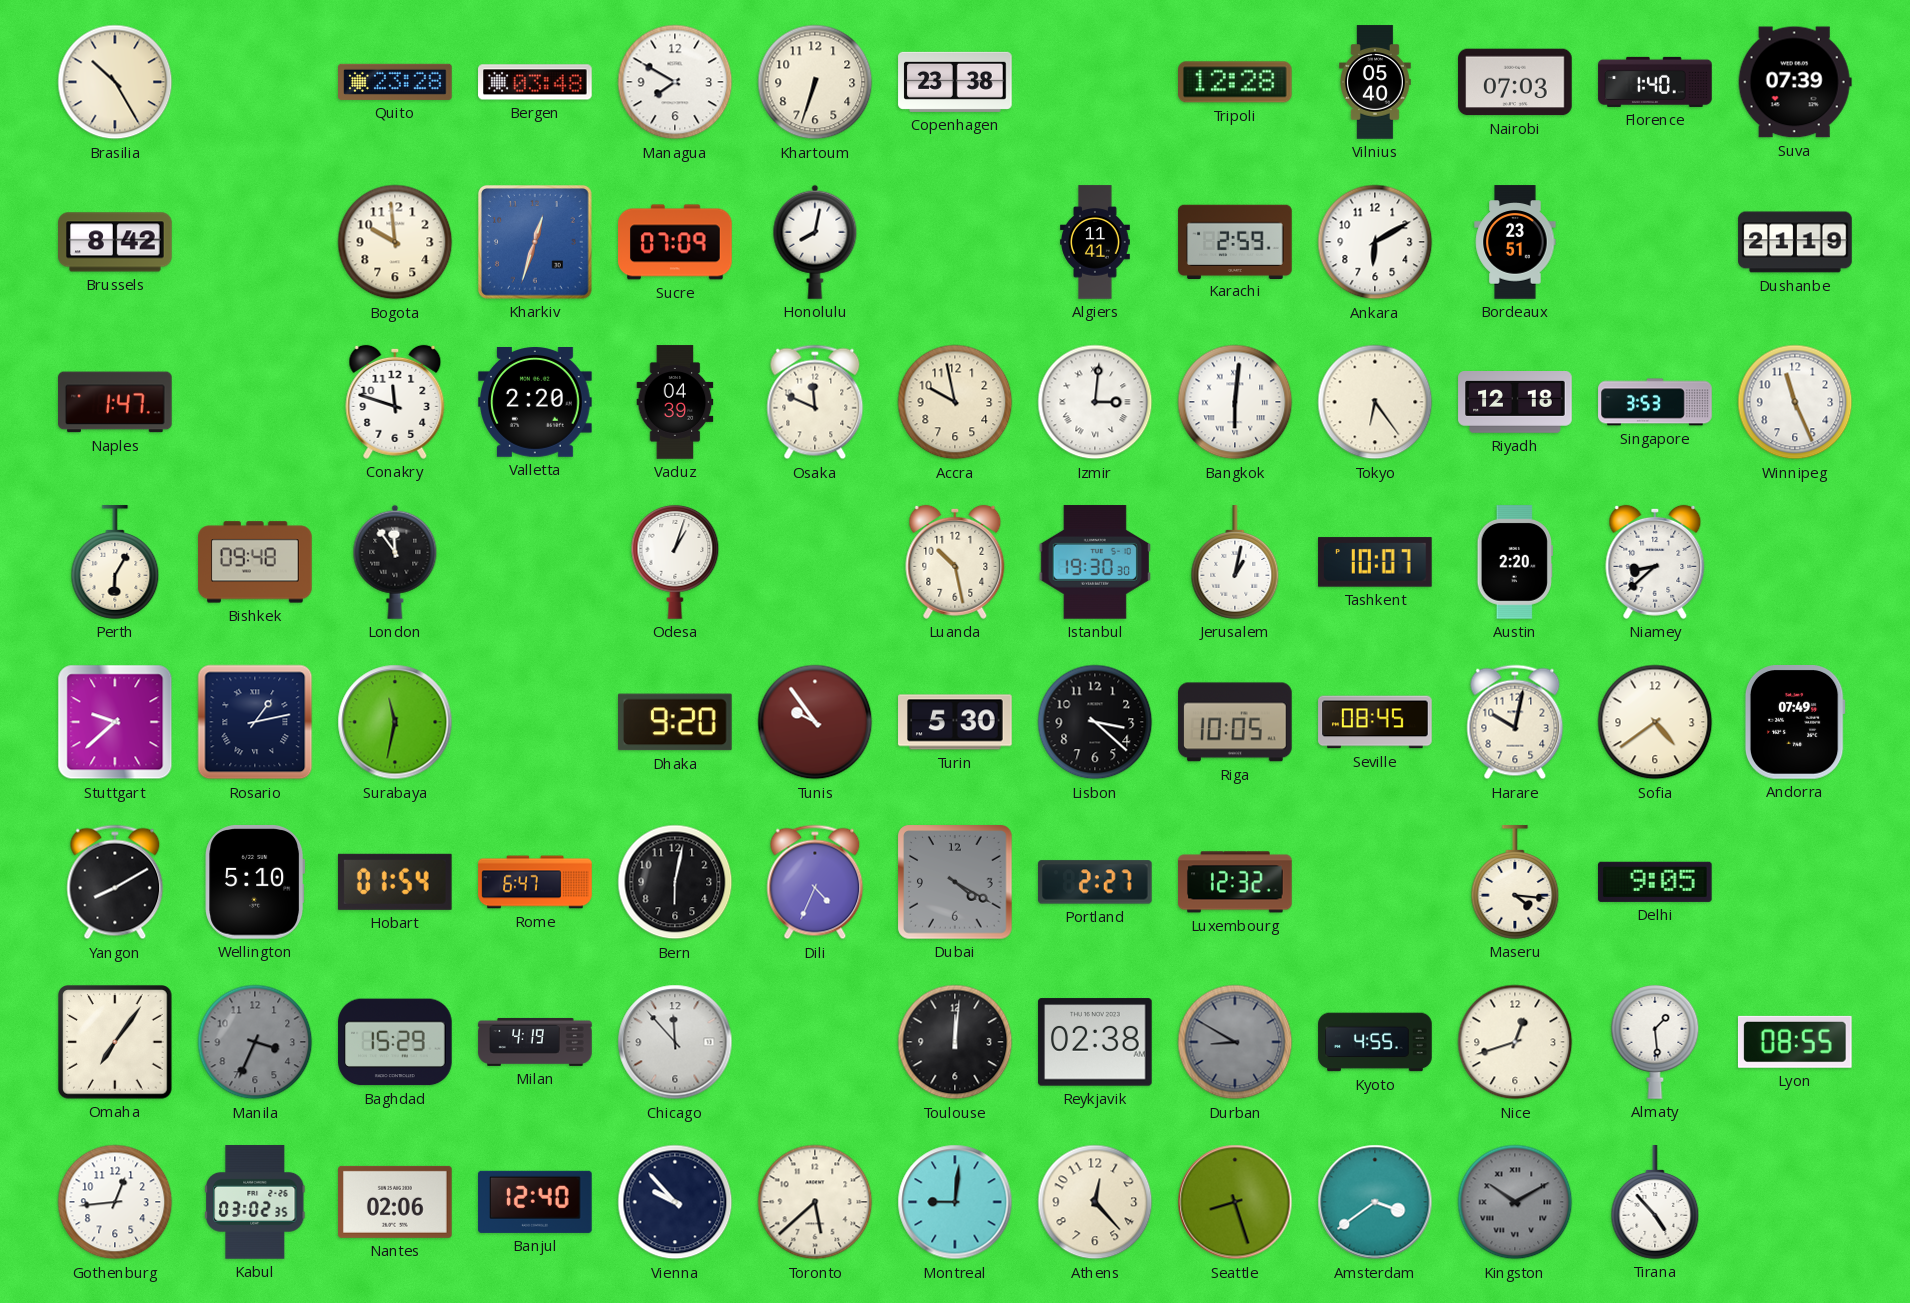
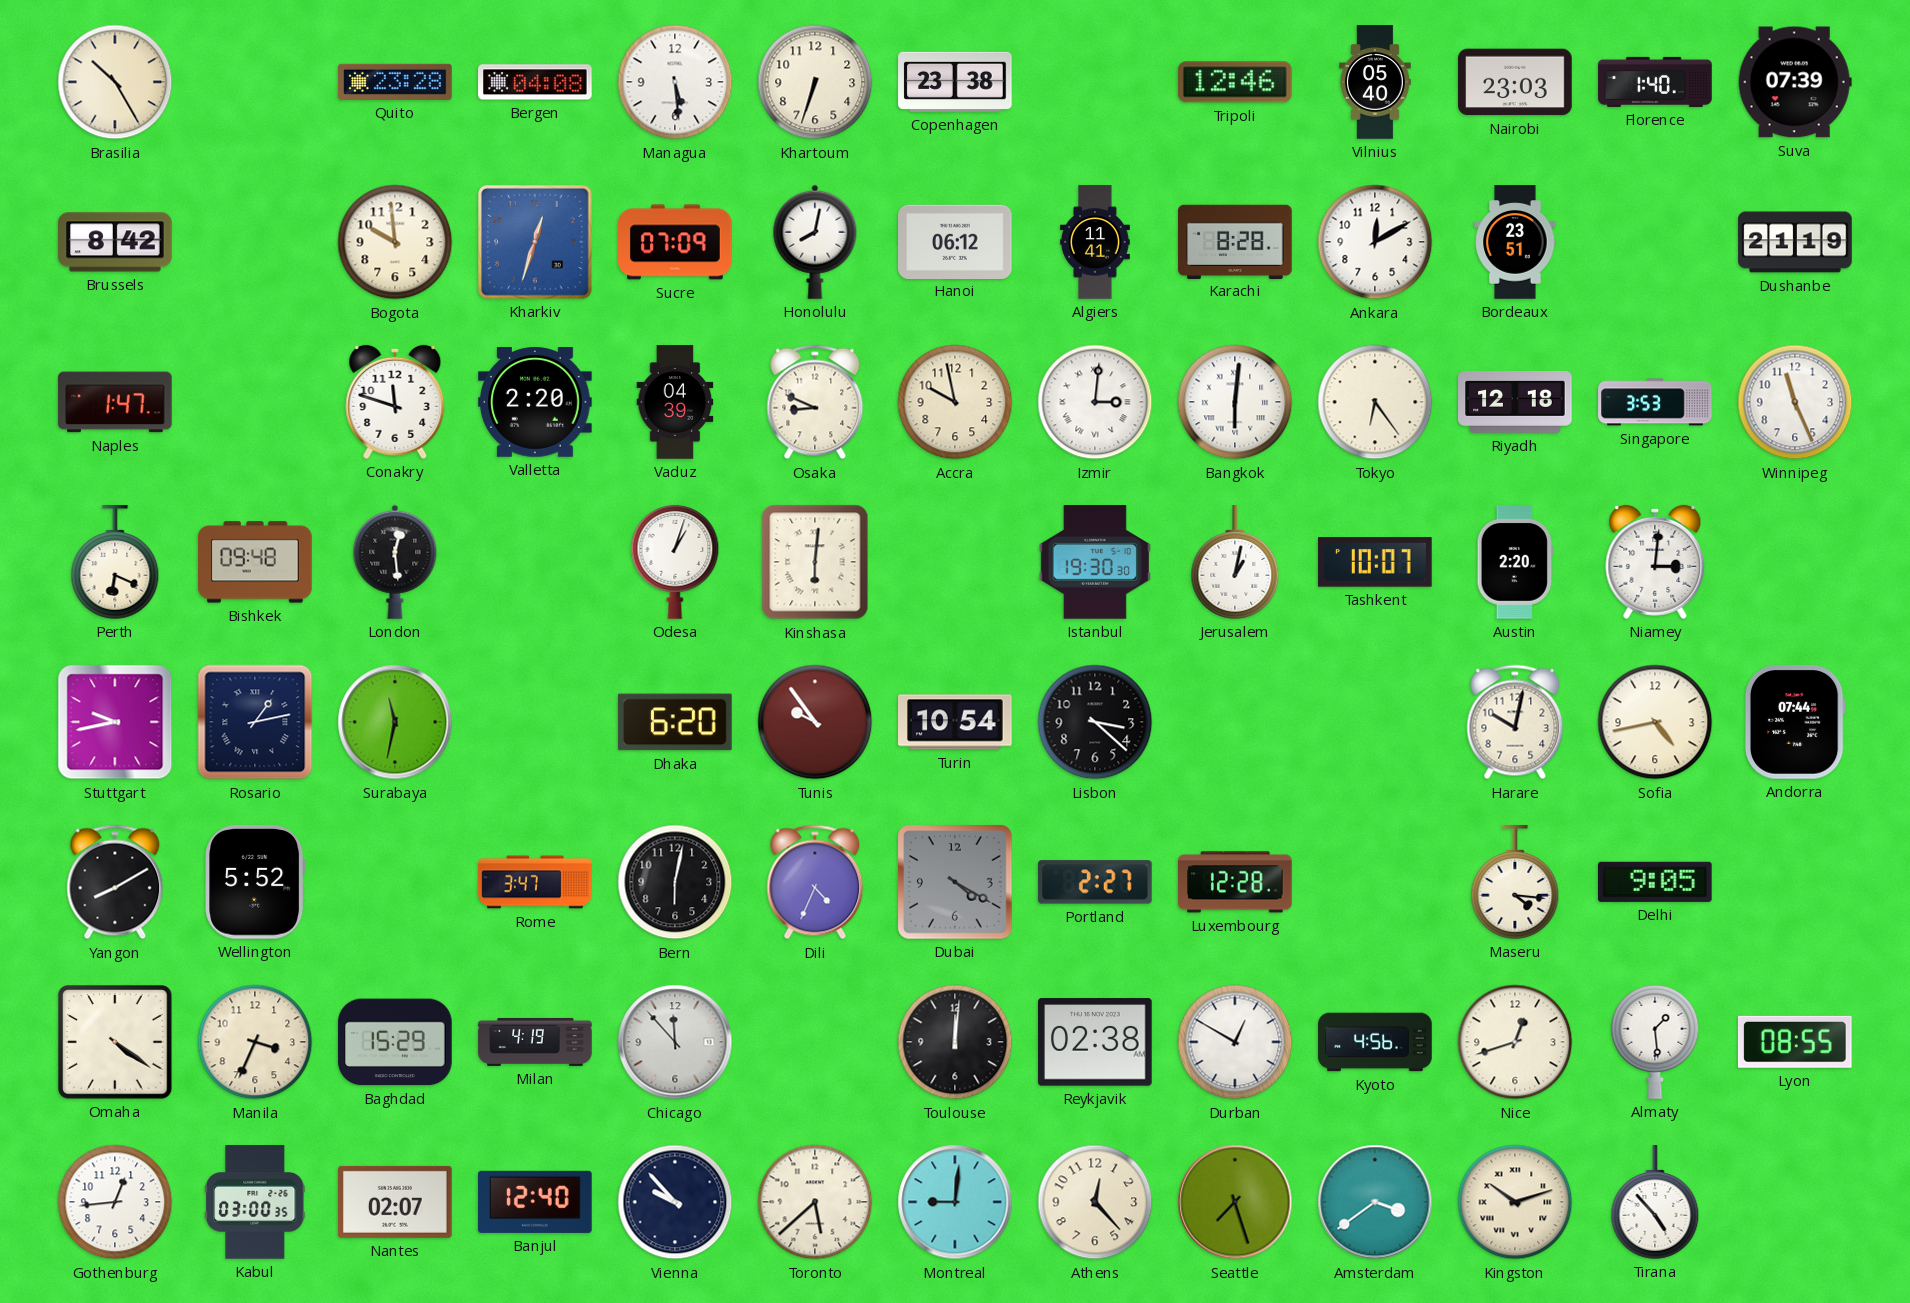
Bergen: 03:48 -> 04:08 (535, 82)
Managua: 7:50 -> 5:29 (675, 82)
Tripoli: 12:28 -> 12:46 (1236, 82)
Nairobi: 07:03 -> 23:03 (1515, 82)
Hanoi: none -> 06:12 (955, 241)
Karachi: 2:59 -> 8:28 (1235, 241)
Ankara: 6:10 -> 12:10 (1375, 242)
Osaka: 11:49 -> 8:49 (815, 402)
Perth: 6:05 -> 6:19 (115, 562)
London: 11:54 -> 12:29 (395, 562)
Kinshasa: none -> 6:01 (815, 562)
Luanda: 10:28 -> none (955, 562)
Niamey: 8:38 -> 3:01 (1655, 562)
Stuttgart: 9:38 -> 9:43 (115, 722)
Dhaka: 9:20 -> 6:20 (675, 722)
Turin: 5:30 -> 10:54 (955, 722)
Riga: 10:05 -> none (1235, 722)
Seville: 08:45 -> none (1375, 722)
Sofia: 4:39 -> 4:43 (1655, 722)
Andorra: 07:49 -> 07:44 (1795, 723)
Wellington: 5:10 -> 5:52 (255, 883)
Hobart: 01:54 -> none (395, 882)
Rome: 6:47 -> 3:47 (535, 882)
Luxembourg: 12:32 -> 12:28 (1235, 882)
Omaha: 7:06 -> 4:21 (115, 1042)
Manila dial: grey -> cream (255, 1042)
Durban: 8:50 -> 12:50 (1235, 1042)
Durban dial: grey -> white (1235, 1042)
Kyoto: 4:55 -> 4:56 (1375, 1042)
Kabul: 03:02 -> 03:00 (255, 1202)
Nantes: 02:06 -> 02:07 (395, 1202)
Seattle: 8:27 -> 7:27 (1235, 1202)
Kingston: 10:10 -> 10:12 (1515, 1202)
Kingston dial: grey -> cream (1515, 1202)
